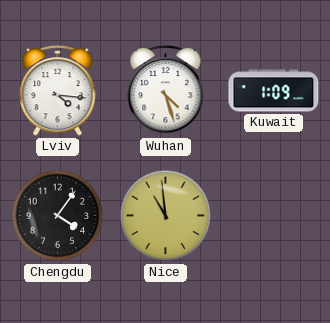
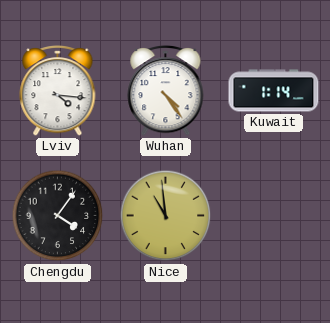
Wuhan: 4:27 -> 4:24 (166, 91)
Kuwait: 1:09 -> 1:14 (274, 91)
